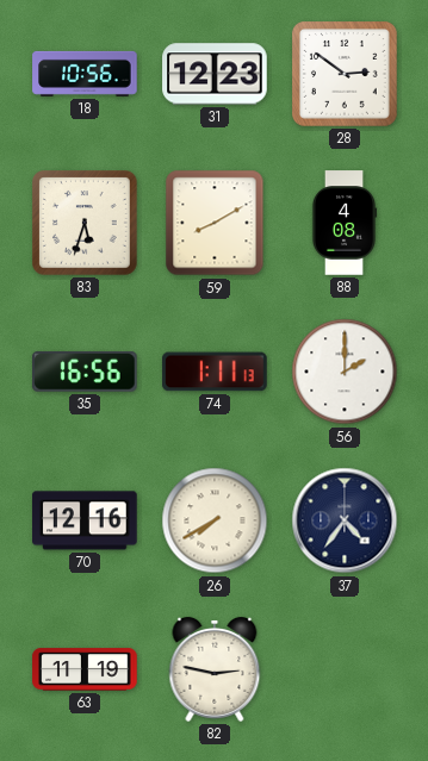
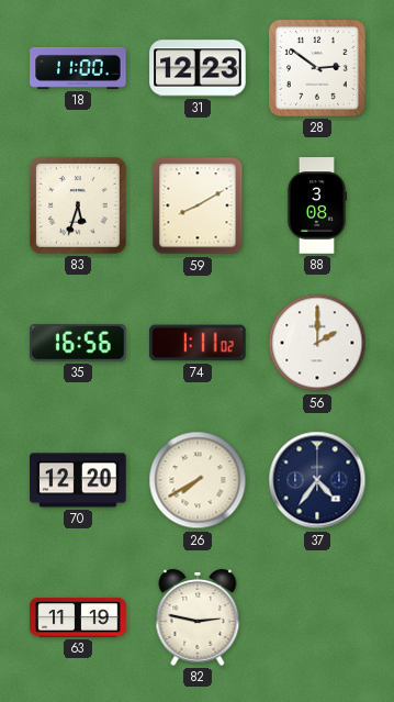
18: 10:56 -> 11:00 (78, 68)
88: 4:08 -> 3:08 (317, 205)
74: 1:11:13 -> 1:11:02 (198, 343)
70: 12:16 -> 12:20 (78, 480)
